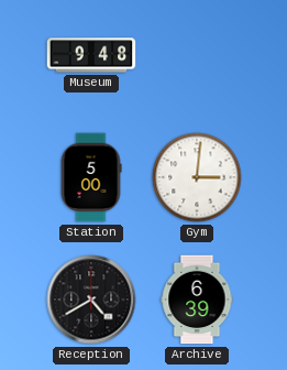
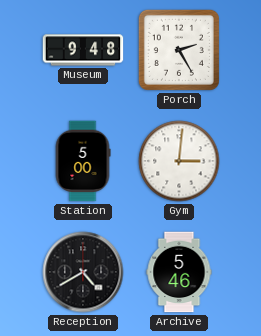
Porch: none -> 2:25 (179, 50)
Archive: 6:39 -> 5:46 (179, 272)
